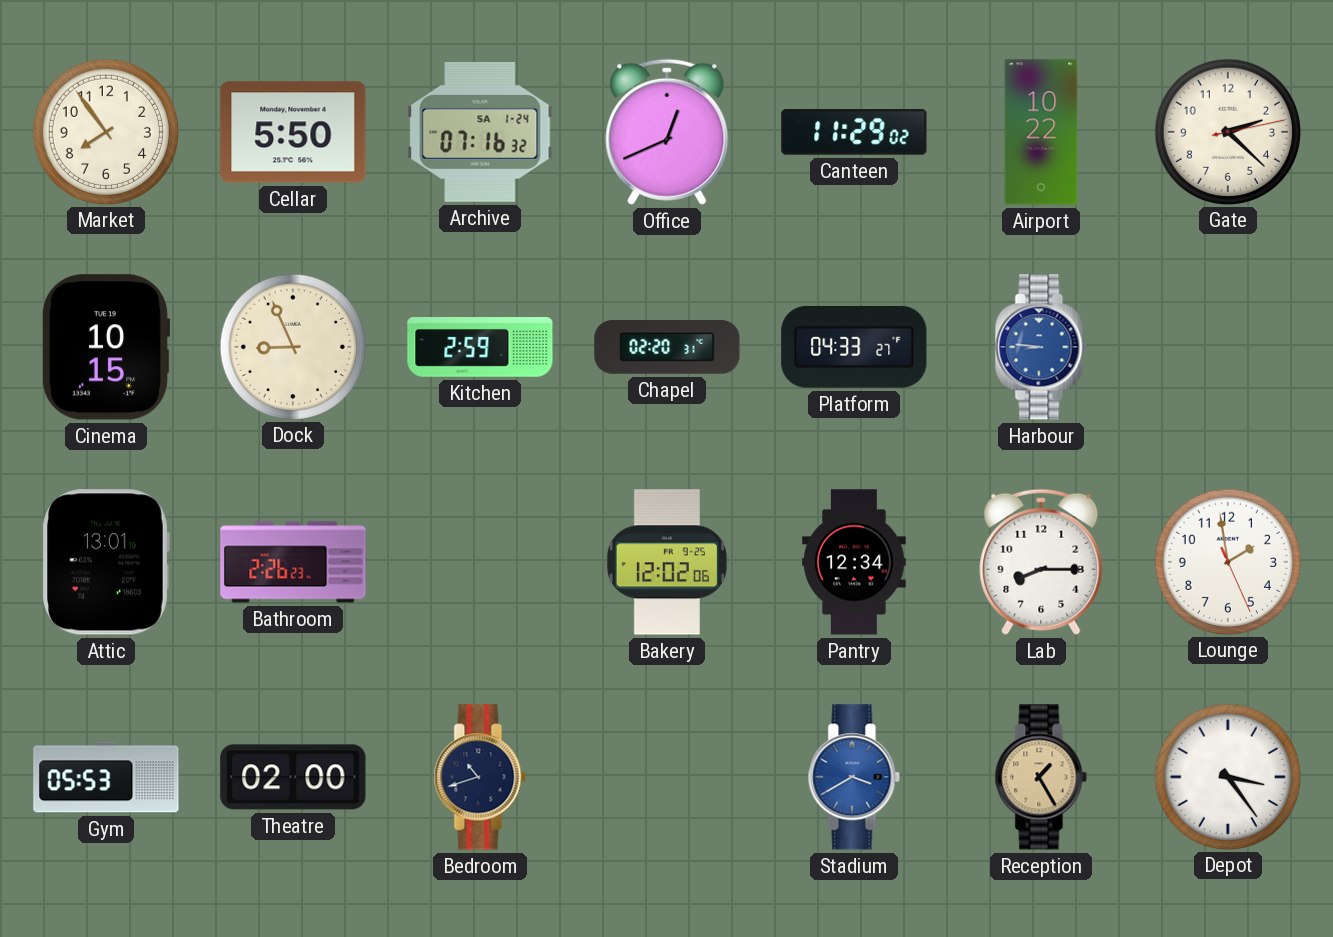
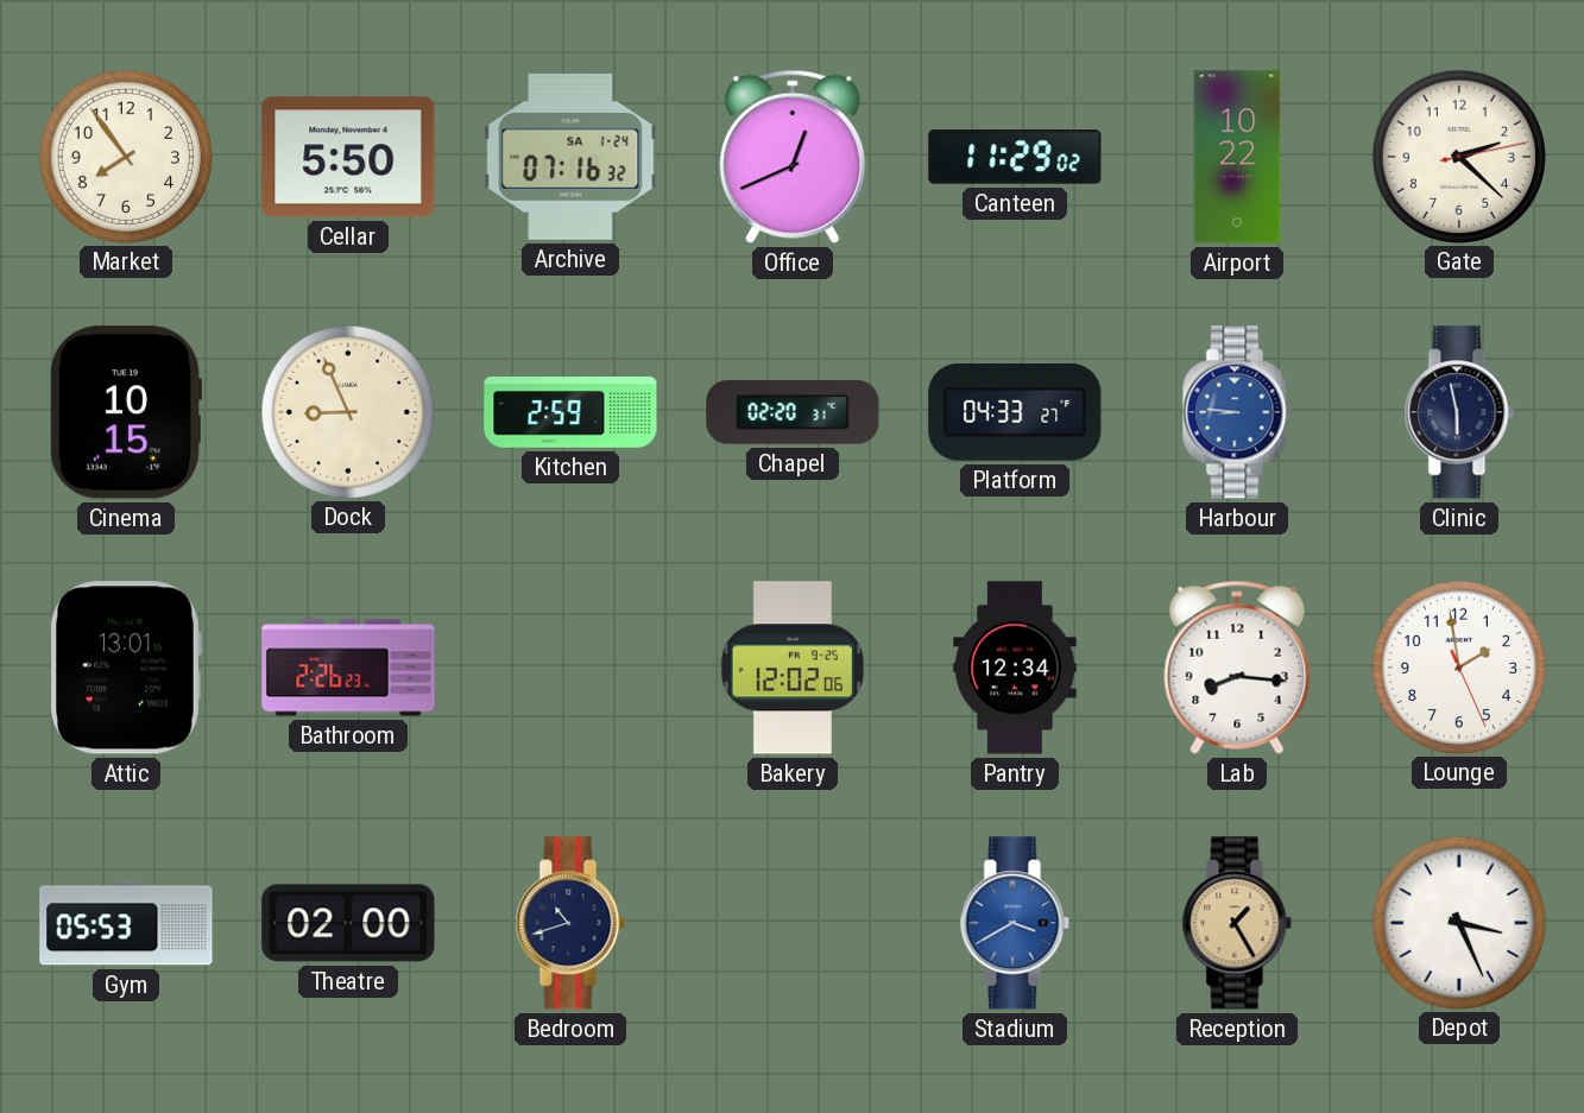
Clinic: none -> 5:58 (1459, 412)
Lab: 8:15 -> 8:16 (1237, 668)
Depot: 3:24 -> 3:26 (1458, 922)
